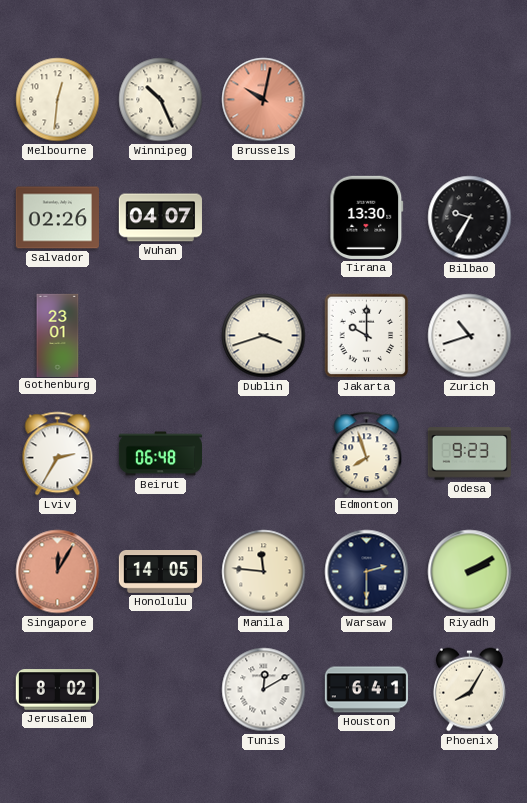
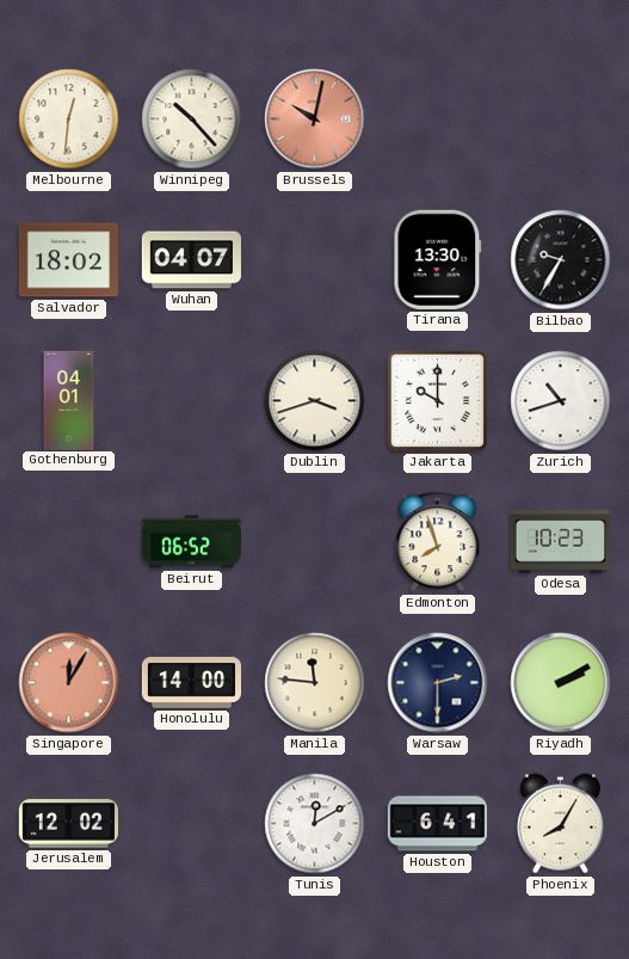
Winnipeg: 10:26 -> 10:23 (192, 119)
Salvador: 02:26 -> 18:02 (68, 260)
Gothenburg: 23:01 -> 04:01 (69, 400)
Lviv: 2:35 -> none (58, 454)
Beirut: 06:48 -> 06:52 (191, 542)
Odesa: 9:23 -> 10:23 (560, 542)
Honolulu: 14:05 -> 14:00 (191, 683)
Jerusalem: 8:02 -> 12:02 (68, 824)
